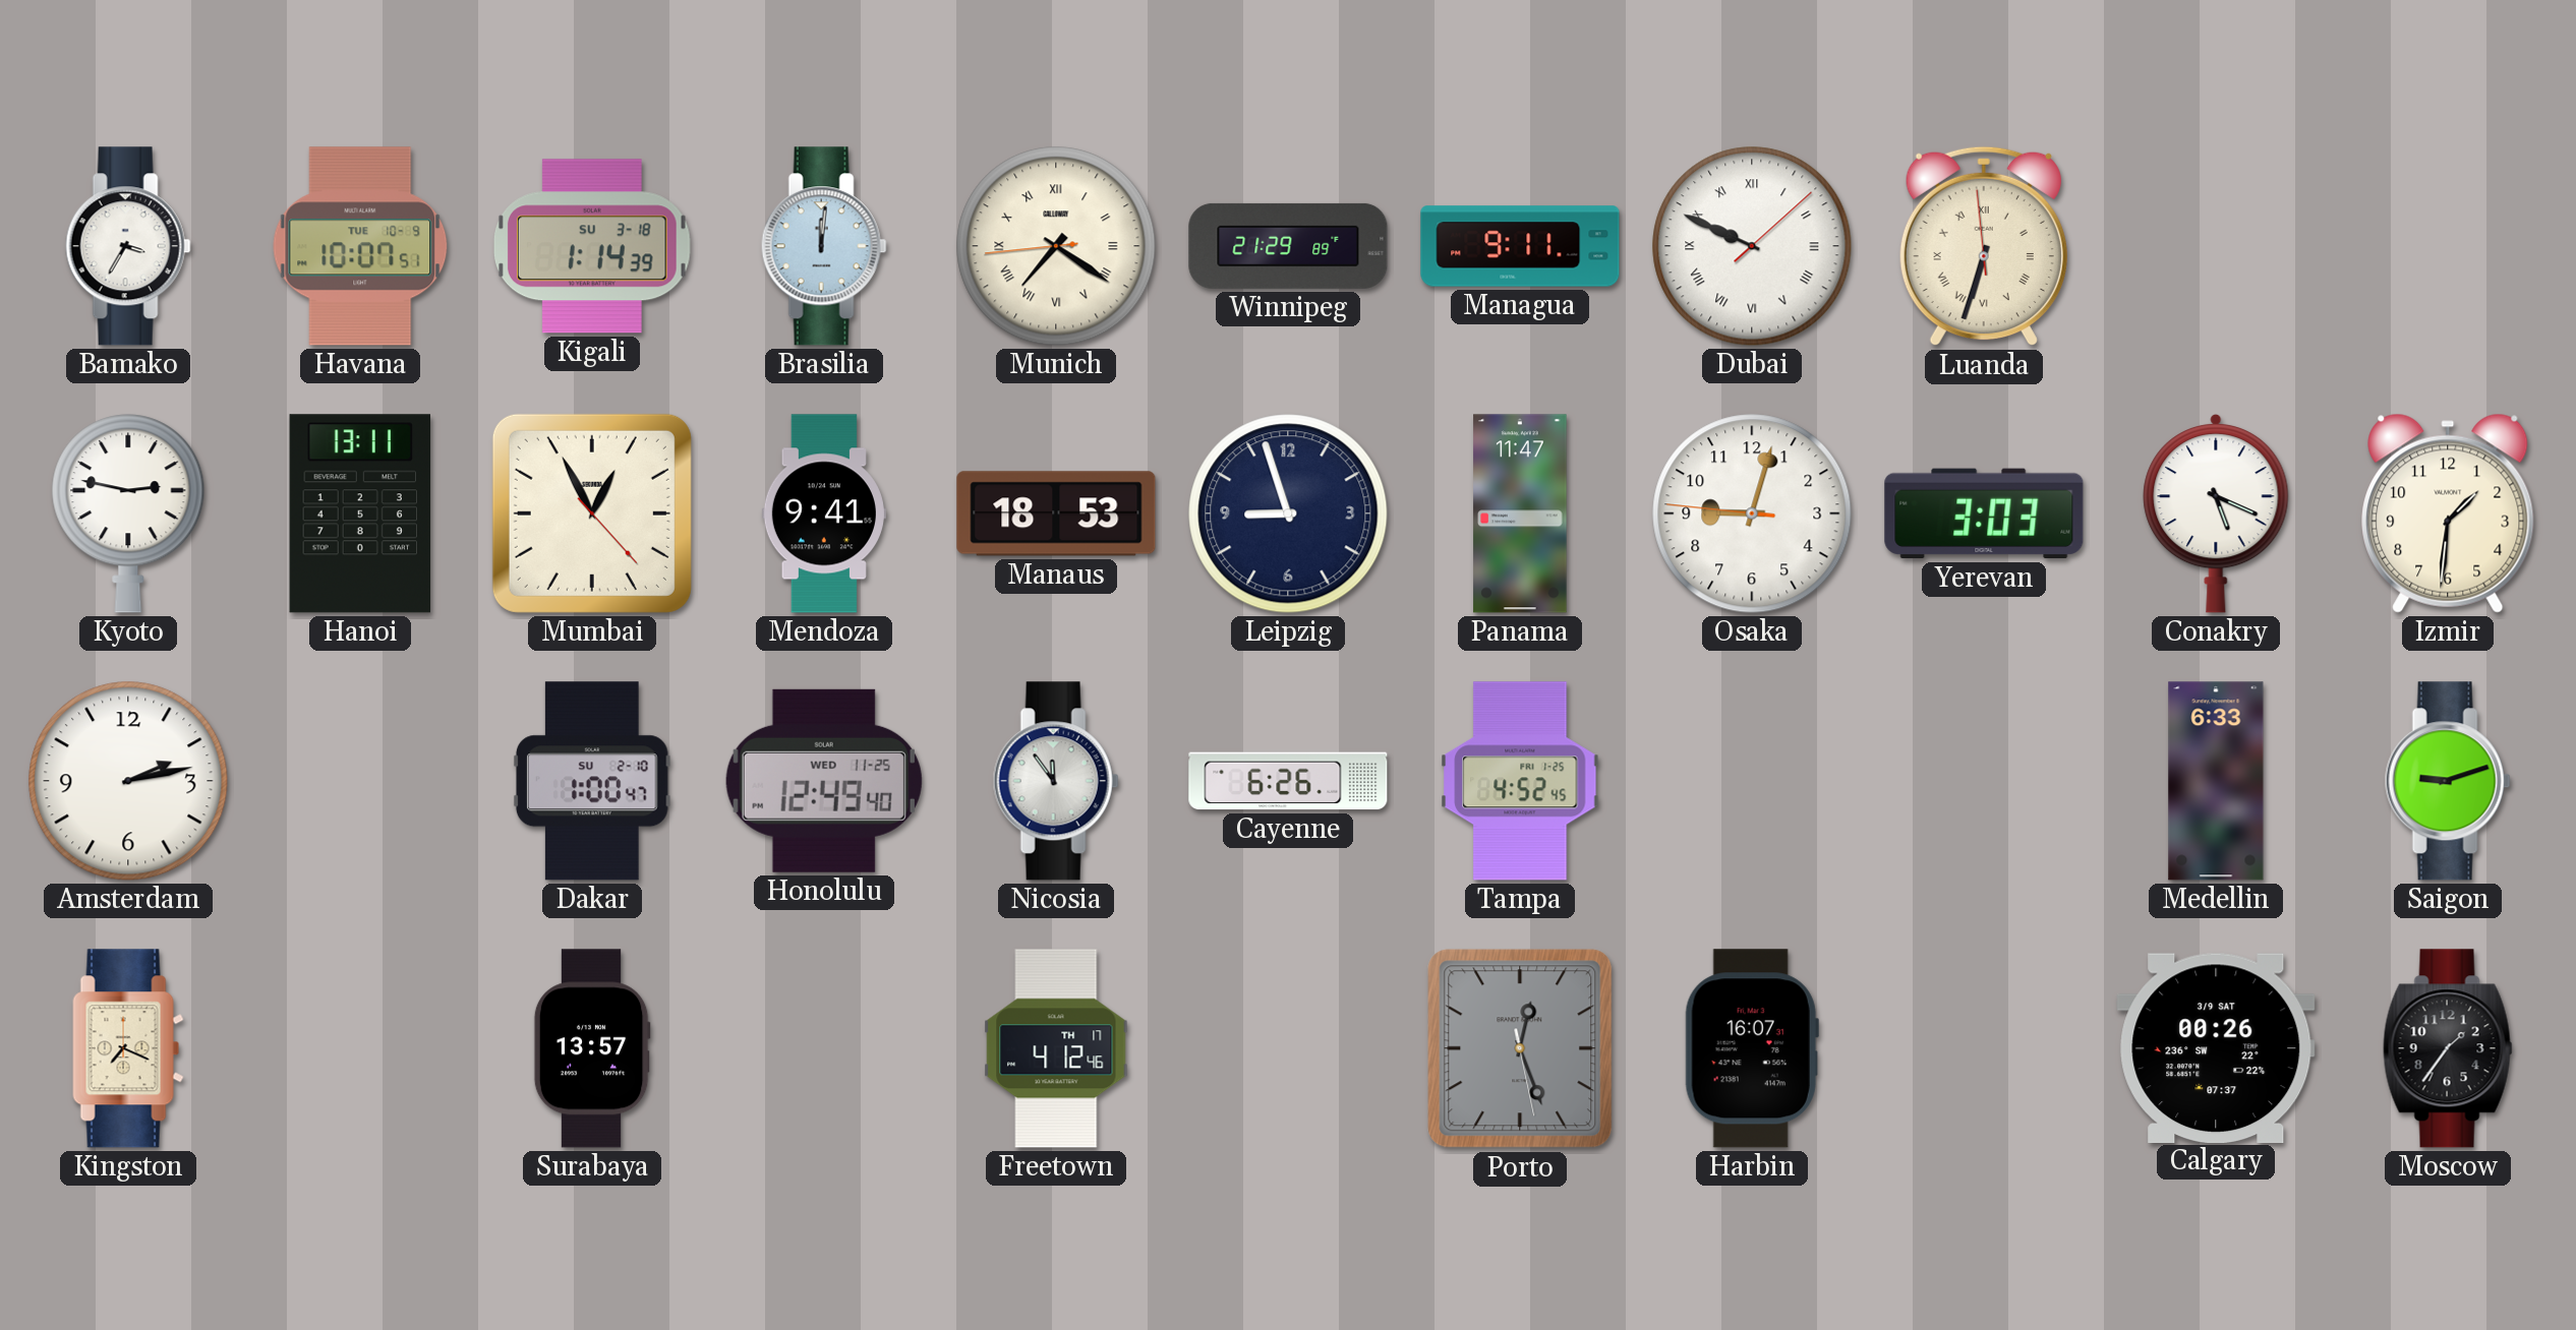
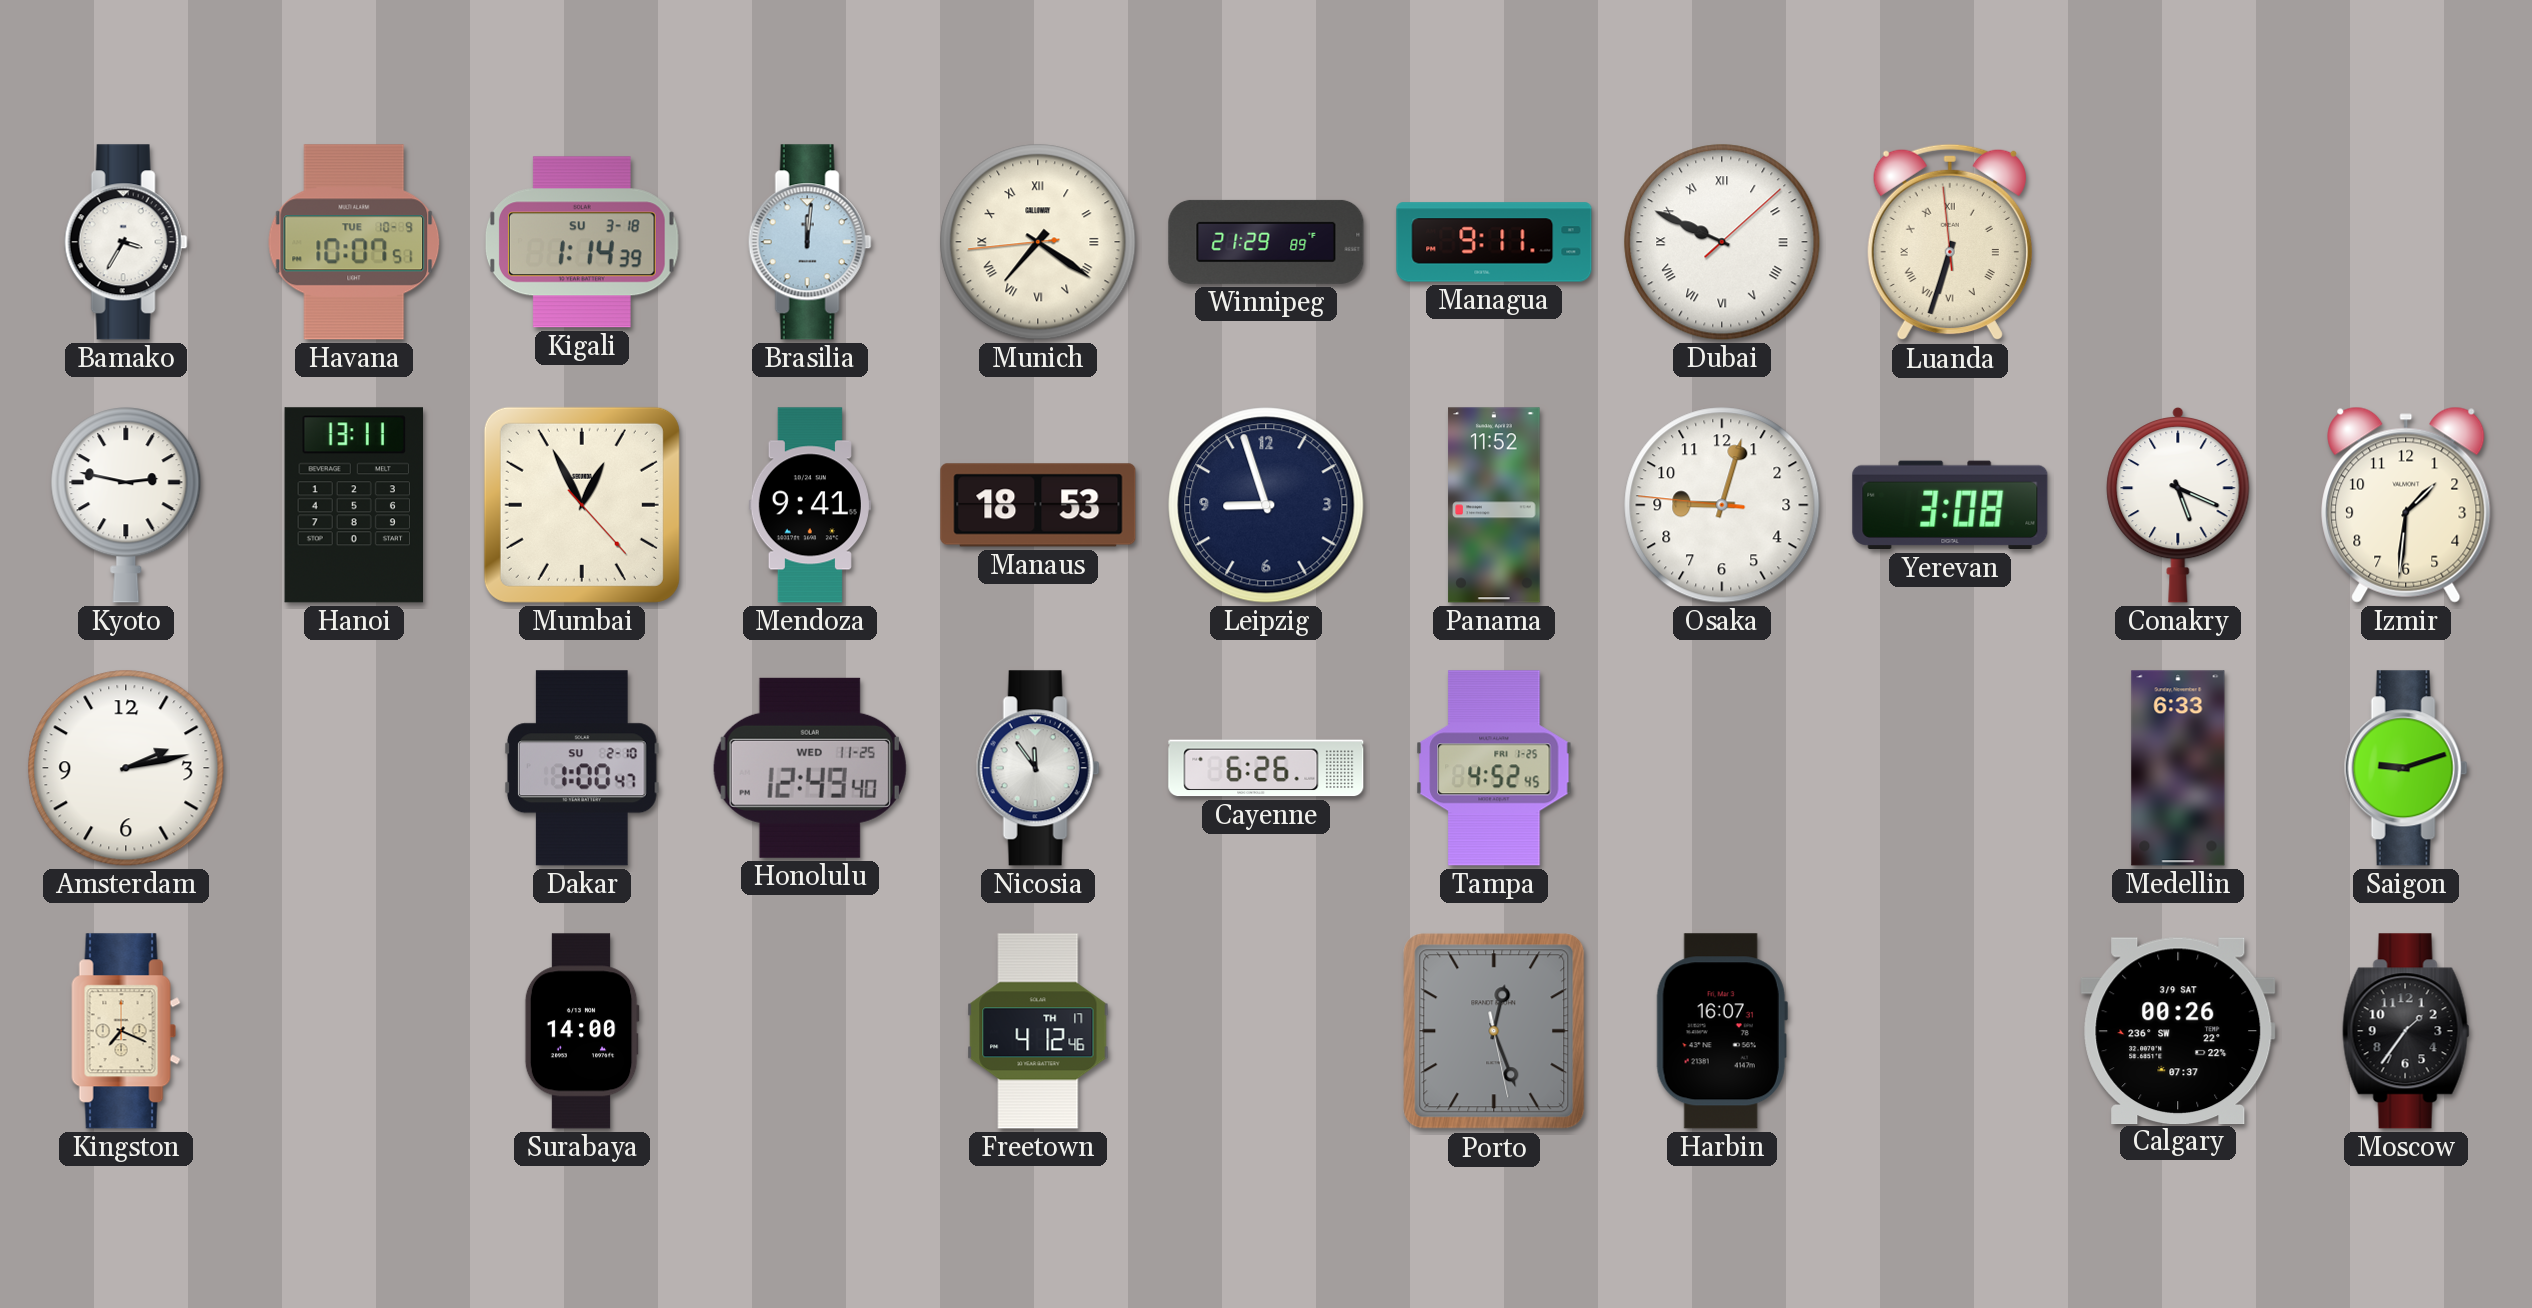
Panama: 11:47 -> 11:52 (1494, 505)
Yerevan: 3:03 -> 3:08 (1950, 505)
Surabaya: 13:57 -> 14:00 (582, 1031)
